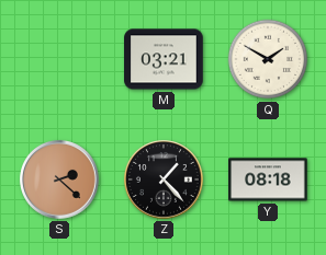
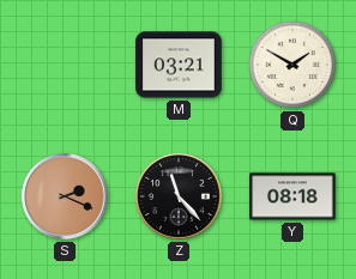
S: 2:22 -> 2:19 (66, 198)
Z: 1:23 -> 11:23 (180, 198)
